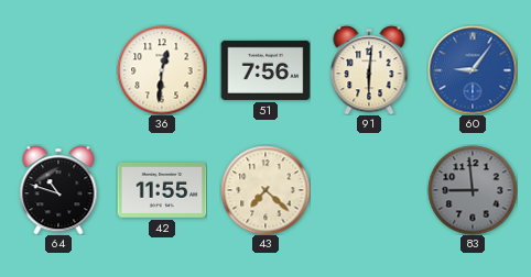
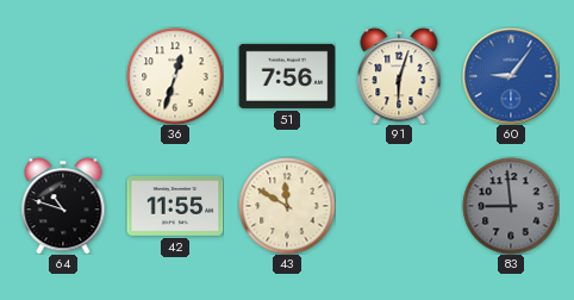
36: 12:31 -> 12:33 (175, 76)
91: 6:01 -> 6:03 (399, 76)
43: 7:22 -> 11:50 (287, 206)
